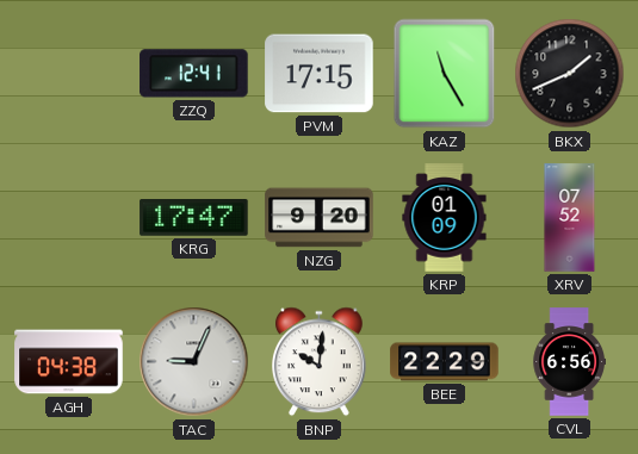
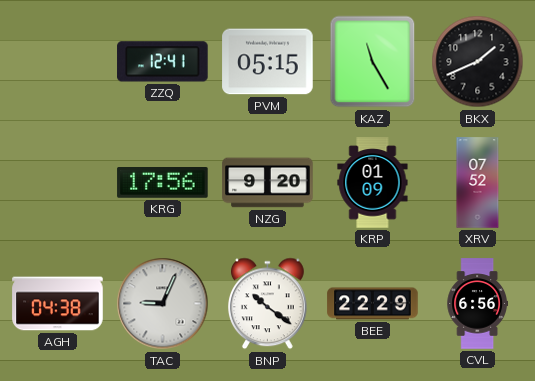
PVM: 17:15 -> 05:15 (268, 62)
KRG: 17:47 -> 17:56 (163, 183)
BNP: 10:01 -> 10:21 (268, 304)
